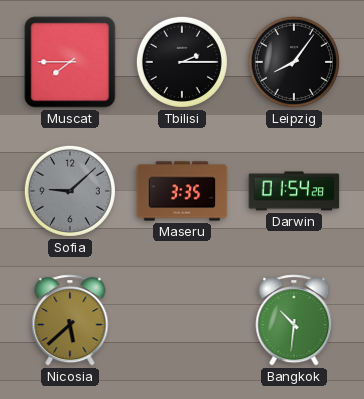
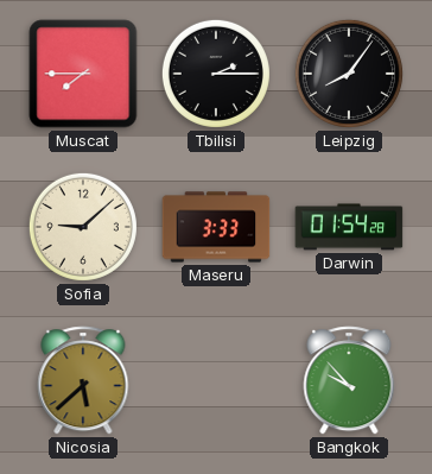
Sofia dial: grey -> cream (83, 227)
Maseru: 3:35 -> 3:33 (216, 227)
Bangkok: 10:31 -> 9:53 (349, 380)
